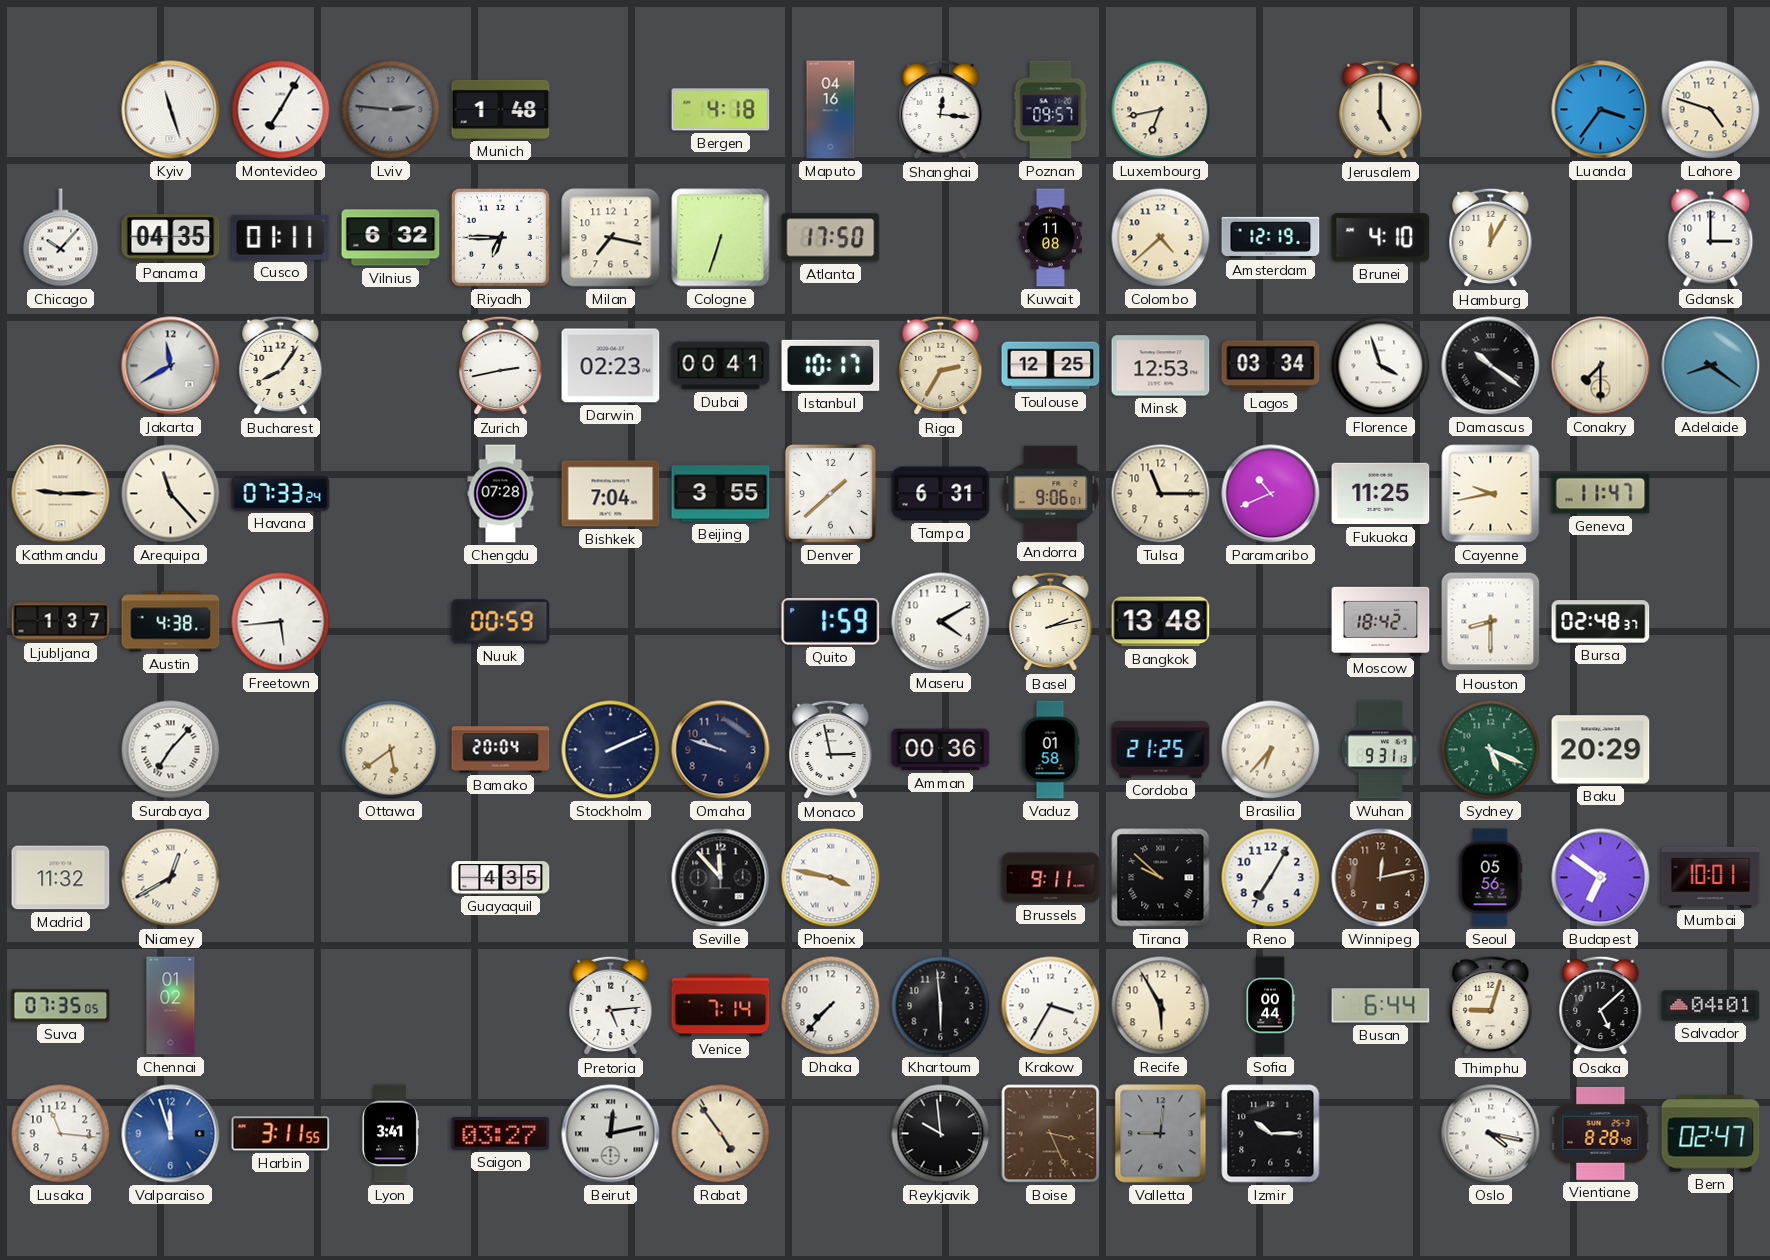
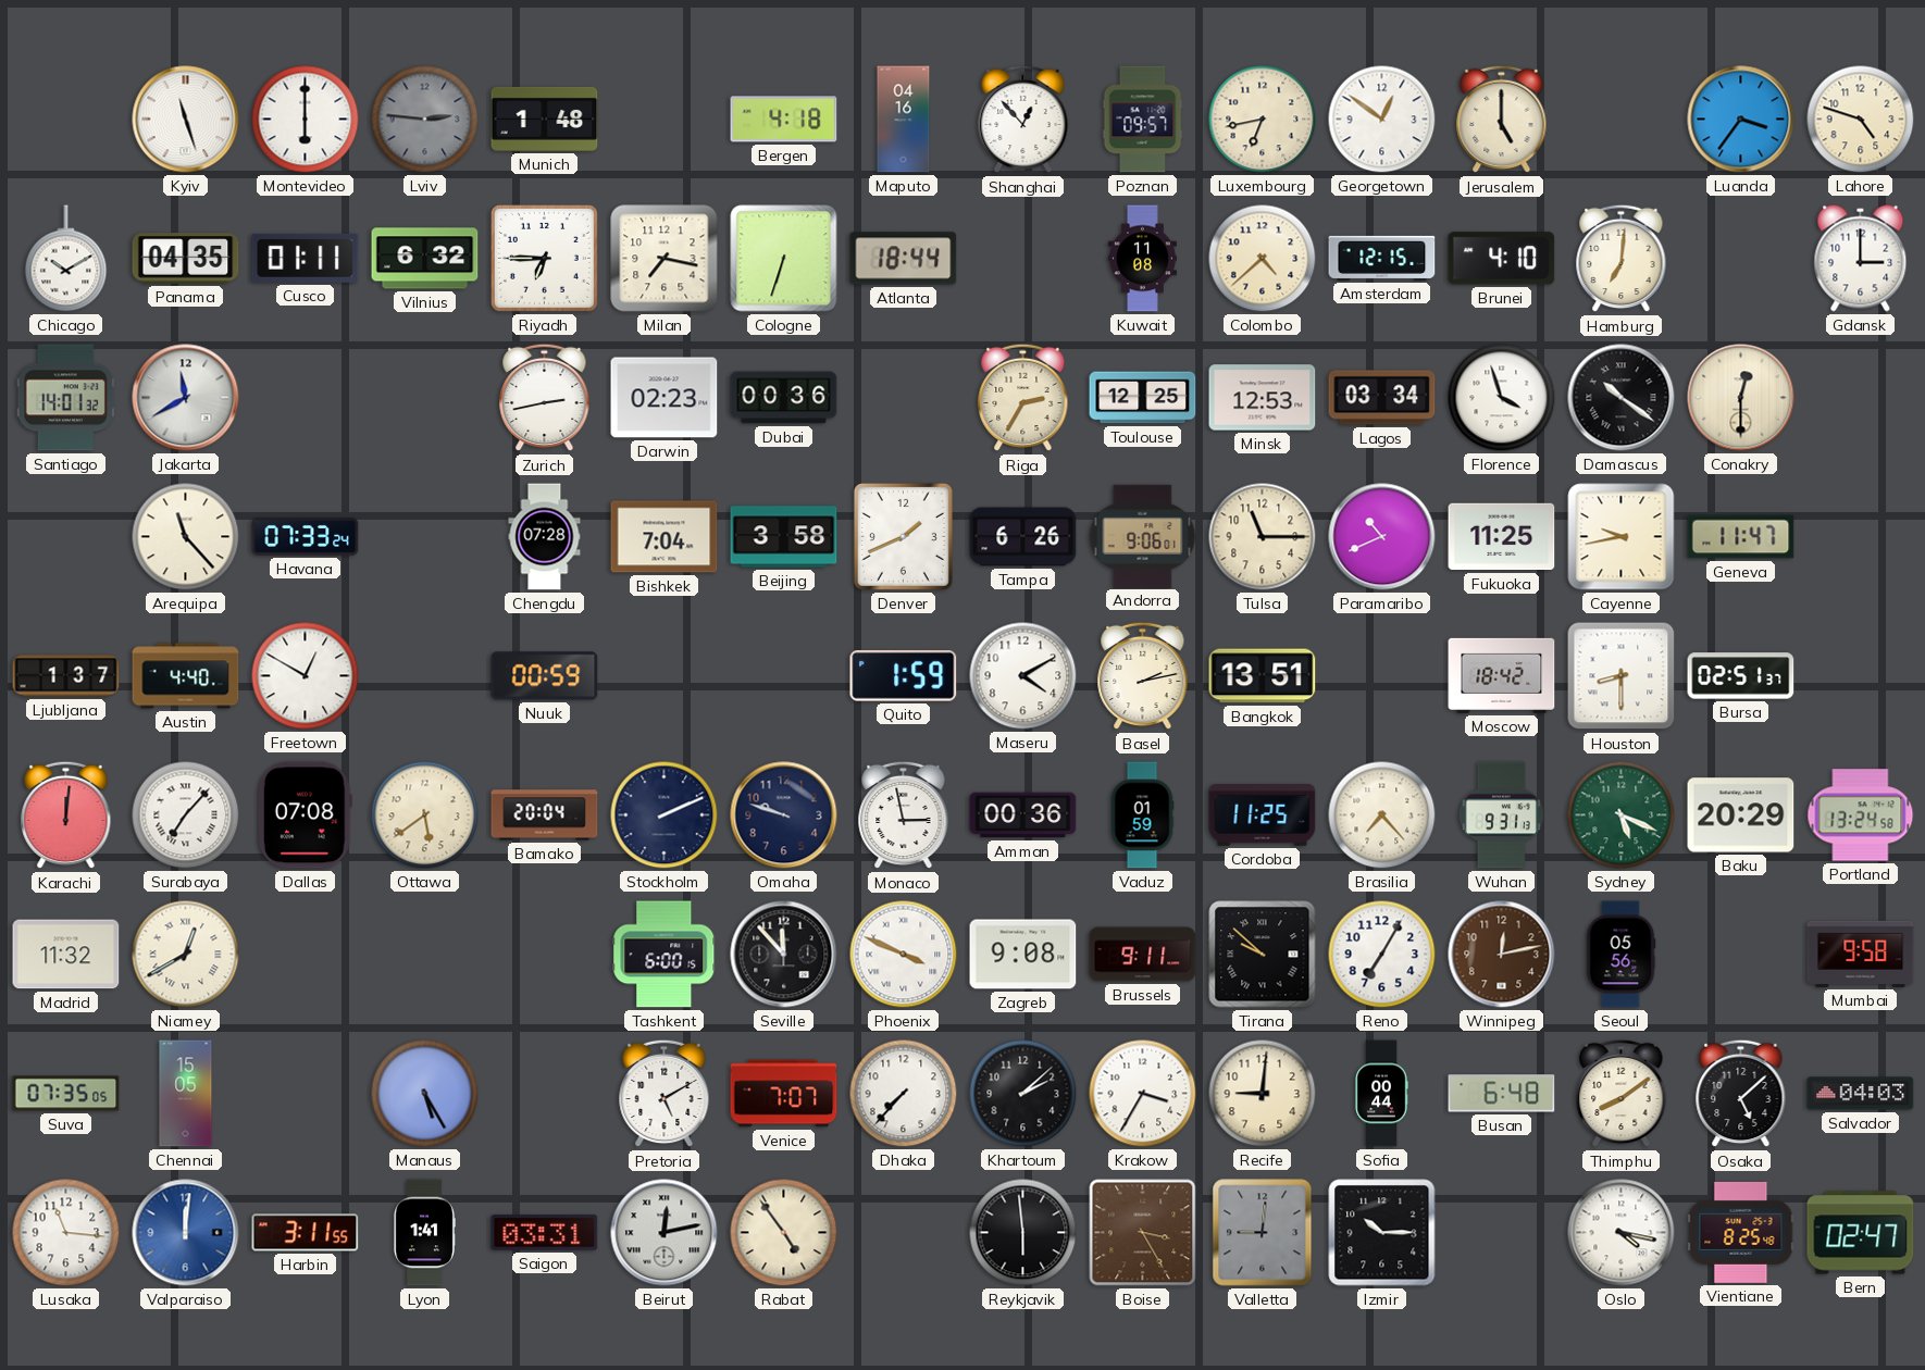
Montevideo: 7:05 -> 6:00 (306, 120)
Shanghai: 12:16 -> 12:53 (1023, 120)
Georgetown: none -> 12:51 (1382, 120)
Chicago: 10:07 -> 10:10 (66, 259)
Atlanta: 17:50 -> 18:44 (904, 259)
Amsterdam: 12:19 -> 12:15 (1382, 258)
Hamburg: 12:05 -> 7:01 (1622, 259)
Santiago: none -> 14:01 (65, 398)
Bucharest: 8:06 -> none (281, 366)
Dubai: 00:41 -> 00:36 (784, 398)
Istanbul: 10:17 -> none (831, 365)
Conakry: 7:30 -> 12:30 (1741, 398)
Adelaide: 8:21 -> none (1711, 366)
Kathmandu: 9:15 -> none (61, 494)
Beijing: 3:55 -> 3:58 (784, 537)
Denver: 1:38 -> 1:41 (903, 536)
Tampa: 6:31 -> 6:26 (1023, 537)
Austin: 4:38 -> 4:40 (186, 676)
Freetown: 5:44 -> 12:50 (306, 676)
Bangkok: 13:48 -> 13:51 (1263, 676)
Bursa: 02:48 -> 02:51 (1741, 676)
Karachi: none -> 12:01 (66, 815)
Dallas: none -> 07:08 (305, 815)
Vaduz: 01:58 -> 01:59 (1142, 815)
Cordoba: 21:25 -> 11:25 (1263, 815)
Brasilia: 6:37 -> 7:23 (1382, 815)
Portland: none -> 13:24 (1861, 815)
Guayaquil: 4:35 -> none (501, 878)
Tashkent: none -> 6:00 (665, 955)
Phoenix: 3:47 -> 3:49 (904, 955)
Zagreb: none -> 9:08 (1023, 955)
Budapest: 6:51 -> none (1601, 878)
Mumbai: 10:01 -> 9:58 (1861, 954)
Chennai: 01:02 -> 15:05 (186, 1094)
Manaus: none -> 5:25 (425, 1094)
Pretoria: 5:14 -> 5:10 (665, 1094)
Venice: 7:14 -> 7:07 (784, 1094)
Khartoum: 5:59 -> 2:08 (1023, 1094)
Recife: 5:55 -> 9:01 (1263, 1094)
Busan: 6:44 -> 6:48 (1502, 1094)
Thimphu: 9:03 -> 8:09 (1622, 1094)
Salvador: 04:01 -> 04:03 (1861, 1094)
Valparaiso: 11:57 -> 12:01 (186, 1233)
Lyon: 3:41 -> 1:41 (424, 1233)
Saigon: 03:27 -> 03:31 (545, 1233)
Reykjavik: 9:59 -> 5:59 (1023, 1233)
Boise: 3:26 -> 3:25 (1143, 1233)
Vientiane: 8:28 -> 8:25 (1741, 1232)
